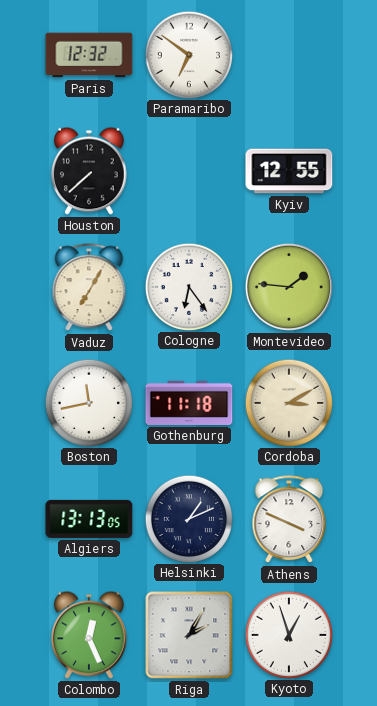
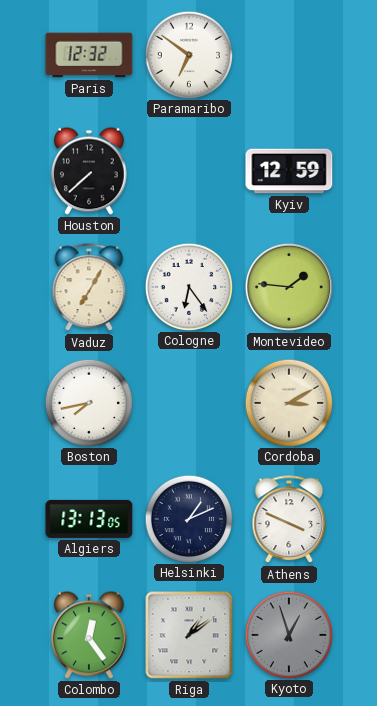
Kyiv: 12:55 -> 12:59 (289, 171)
Boston: 11:43 -> 7:43 (88, 402)
Gothenburg: 11:18 -> none (189, 403)
Colombo: 12:26 -> 12:24 (90, 635)
Riga: 2:05 -> 1:09 (189, 635)
Kyoto dial: white -> grey (288, 634)
